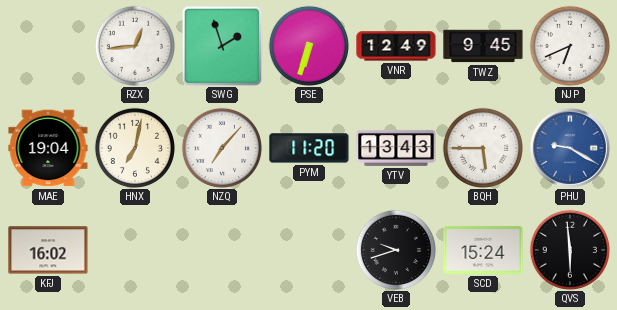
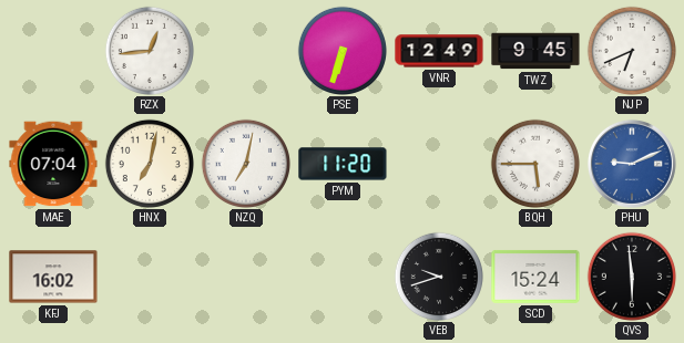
SWG: 1:57 -> none (222, 46)
MAE: 19:04 -> 07:04 (53, 164)
NZQ: 7:07 -> 7:02 (246, 164)
YTV: 13:43 -> none (396, 148)
PHU: 9:20 -> 9:11 (632, 164)
